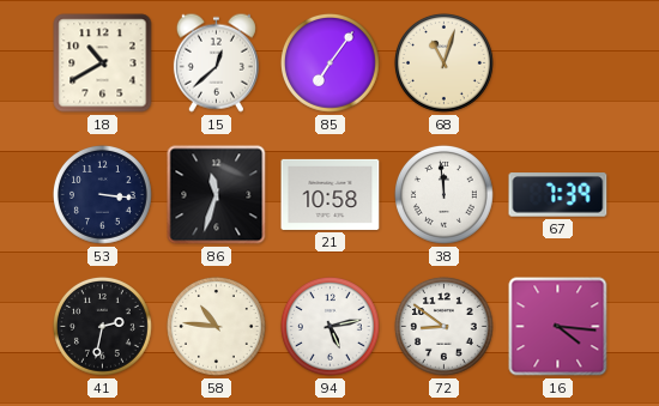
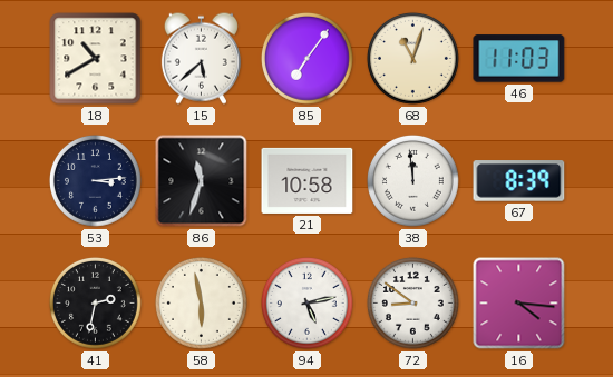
15: 12:38 -> 5:38 (201, 58)
46: none -> 11:03 (519, 59)
53: 3:16 -> 3:14 (95, 180)
67: 7:39 -> 8:39 (519, 181)
58: 10:46 -> 5:58 (201, 302)
